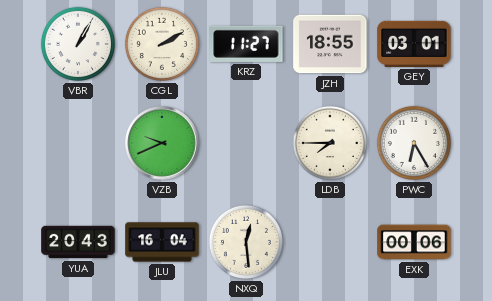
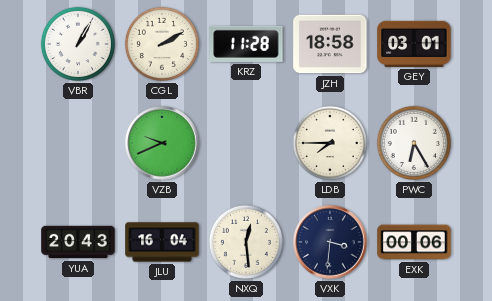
KRZ: 11:27 -> 11:28 (246, 44)
JZH: 18:55 -> 18:58 (330, 44)
VXK: none -> 3:31 (330, 242)
